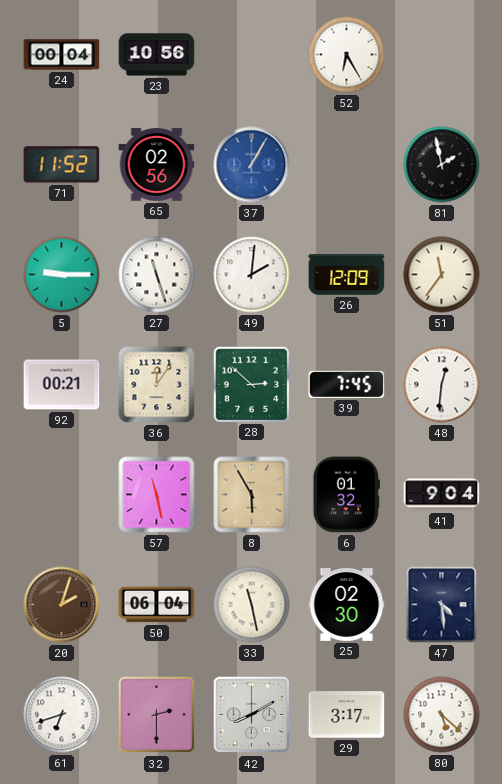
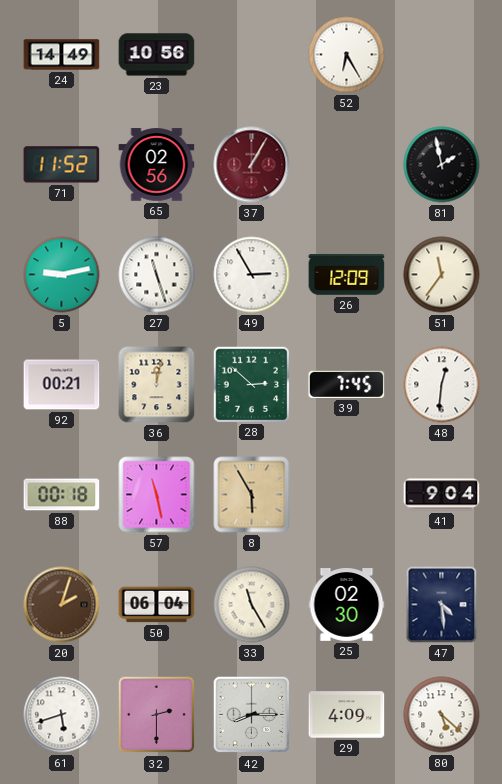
24: 00:04 -> 14:49 (62, 55)
37 dial: blue -> burgundy (252, 165)
5: 9:15 -> 9:13 (62, 275)
49: 2:01 -> 2:55 (252, 275)
36: 12:06 -> 12:02 (157, 385)
88: none -> 00:18 (62, 495)
6: 01:32 -> none (346, 495)
33: 11:28 -> 11:25 (252, 605)
61: 6:42 -> 5:42 (62, 715)
42: 8:10 -> 8:15 (252, 715)
29: 3:17 -> 4:09 (347, 715)
